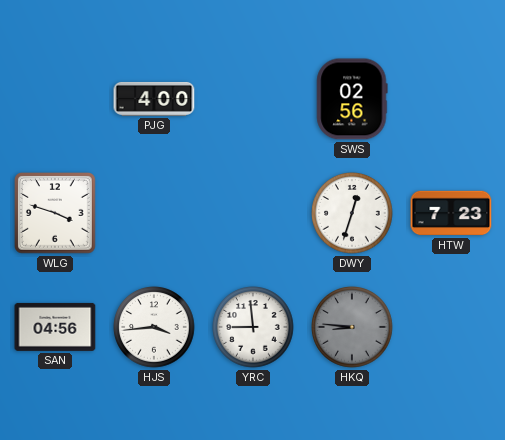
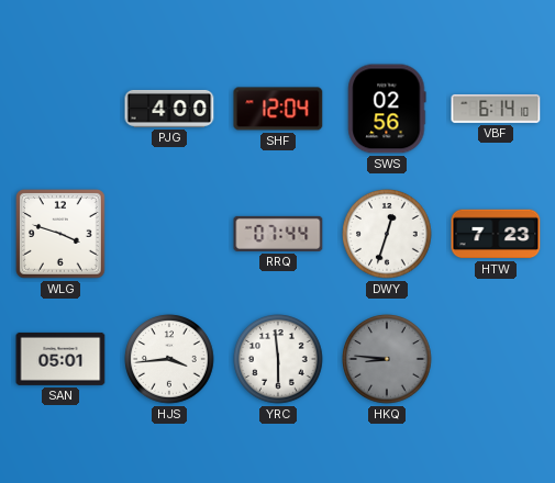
SHF: none -> 12:04 (278, 109)
VBF: none -> 6:14 (496, 109)
RRQ: none -> 07:44 (278, 234)
SAN: 04:56 -> 05:01 (60, 359)
YRC: 8:59 -> 5:59 (278, 359)
